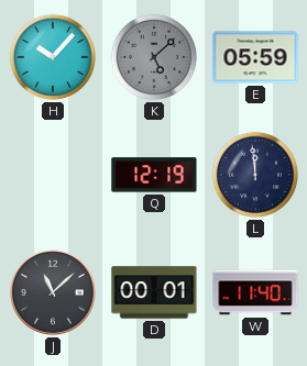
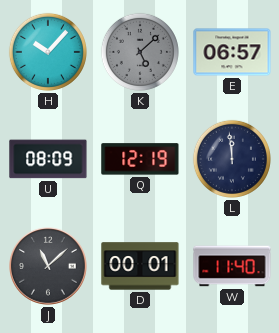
E: 05:59 -> 06:57 (232, 52)
U: none -> 08:09 (48, 159)
